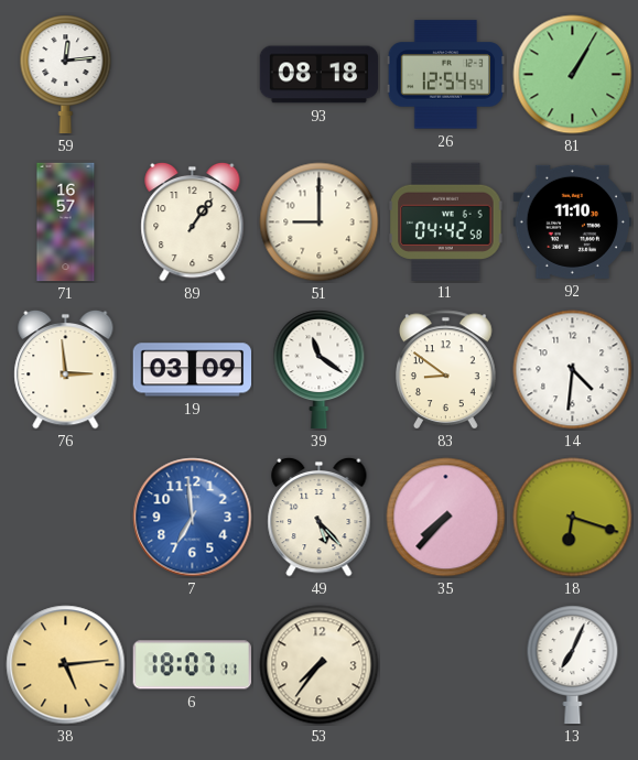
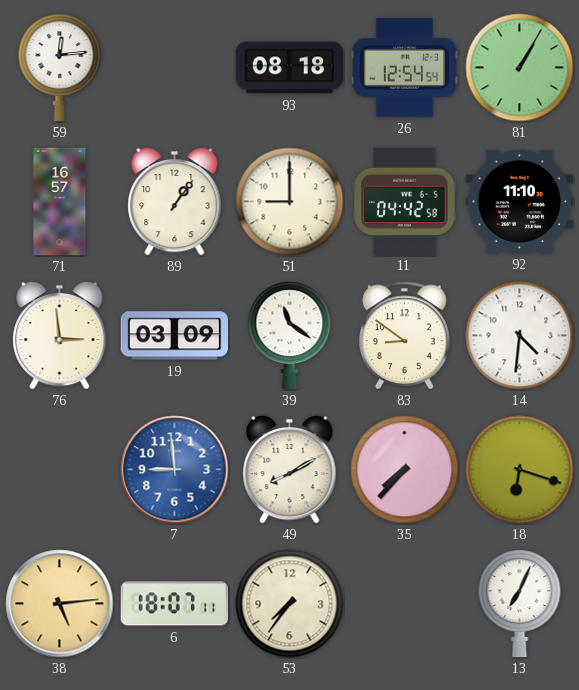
7: 6:59 -> 8:59 (175, 470)
49: 5:23 -> 8:10 (290, 469)
